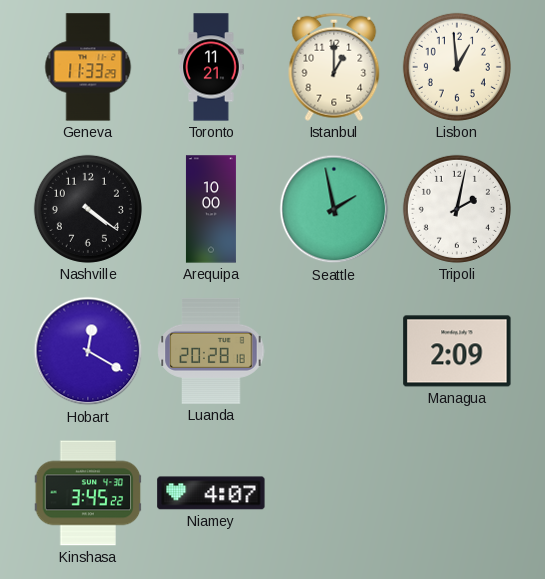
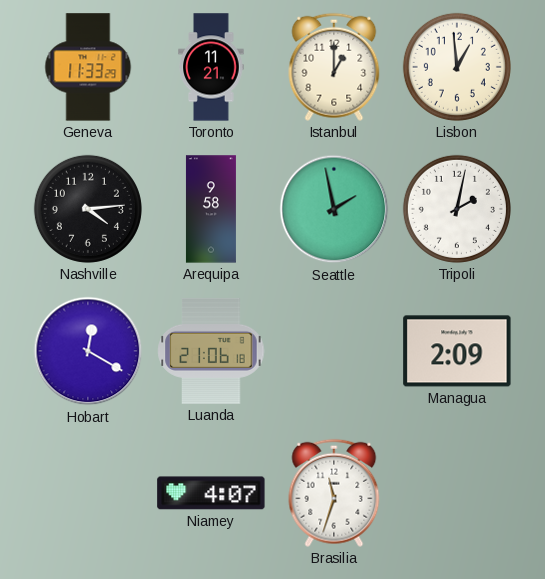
Nashville: 4:21 -> 4:14 (88, 209)
Arequipa: 10:00 -> 9:58 (211, 209)
Luanda: 20:28 -> 21:06 (211, 351)
Kinshasa: 3:45 -> none (88, 493)
Brasilia: none -> 11:33 (334, 493)
